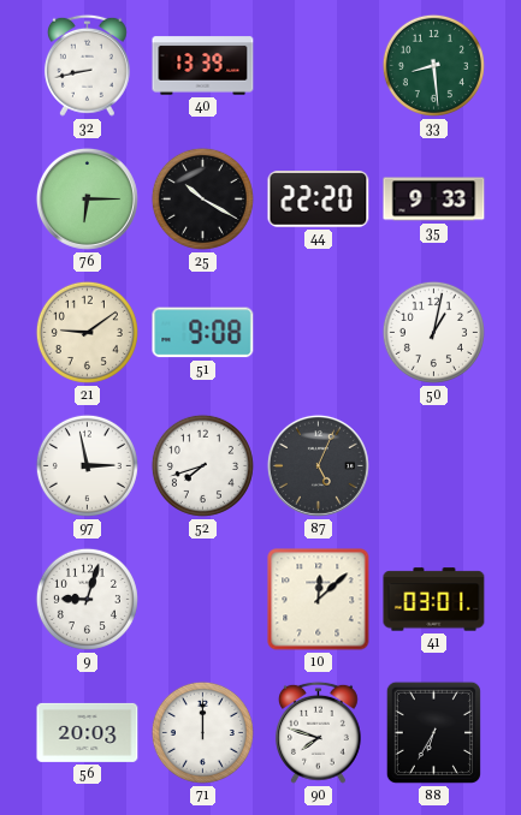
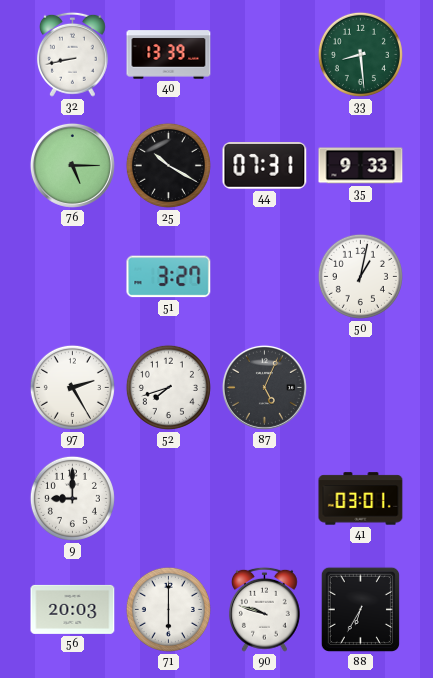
76: 6:15 -> 5:15 (72, 165)
44: 22:20 -> 07:31 (265, 166)
21: 9:09 -> none (87, 332)
51: 9:08 -> 3:27 (169, 277)
97: 2:58 -> 2:25 (72, 387)
9: 9:03 -> 9:00 (72, 498)
10: 12:08 -> none (319, 600)
71: 12:00 -> 6:00 (168, 609)
90: 7:48 -> 9:48 (264, 609)
